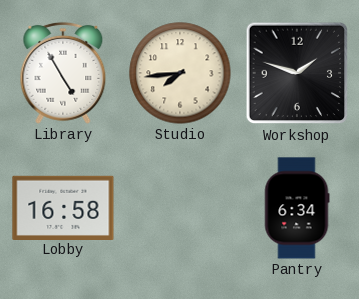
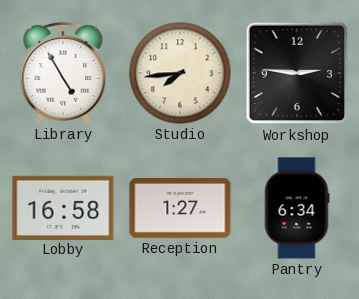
Workshop: 1:48 -> 2:46 (297, 73)
Reception: none -> 1:27 (180, 208)
